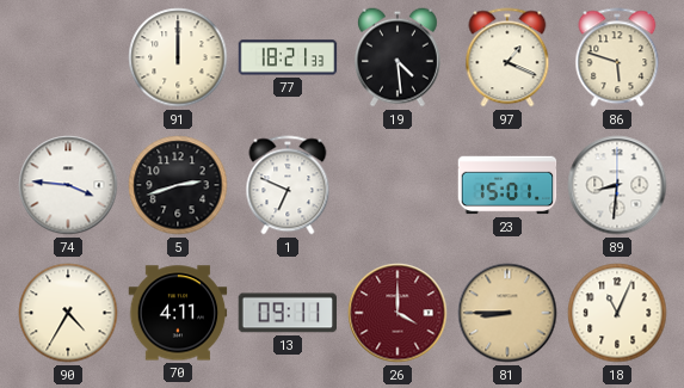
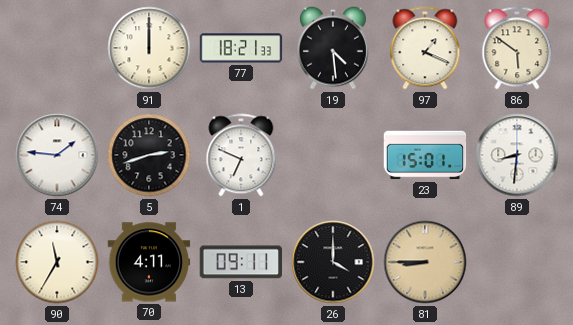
86: 5:48 -> 5:51 (517, 48)
74: 3:46 -> 1:46 (57, 155)
90: 4:35 -> 11:35 (57, 262)
26 dial: burgundy -> black (333, 262)
18: 11:04 -> none (617, 313)
